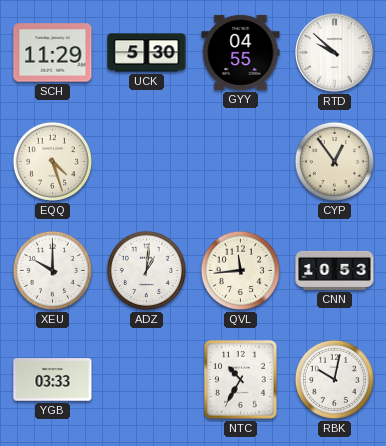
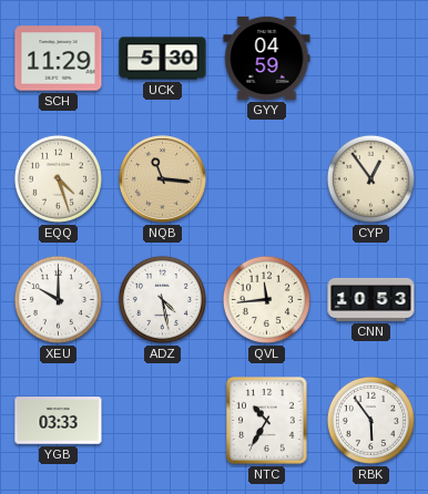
GYY: 04:55 -> 04:59 (267, 58)
RTD: 9:52 -> none (335, 53)
NQB: none -> 11:16 (163, 179)
ADZ: 1:01 -> 4:28 (162, 299)
RBK: 10:02 -> 5:54 (370, 420)
